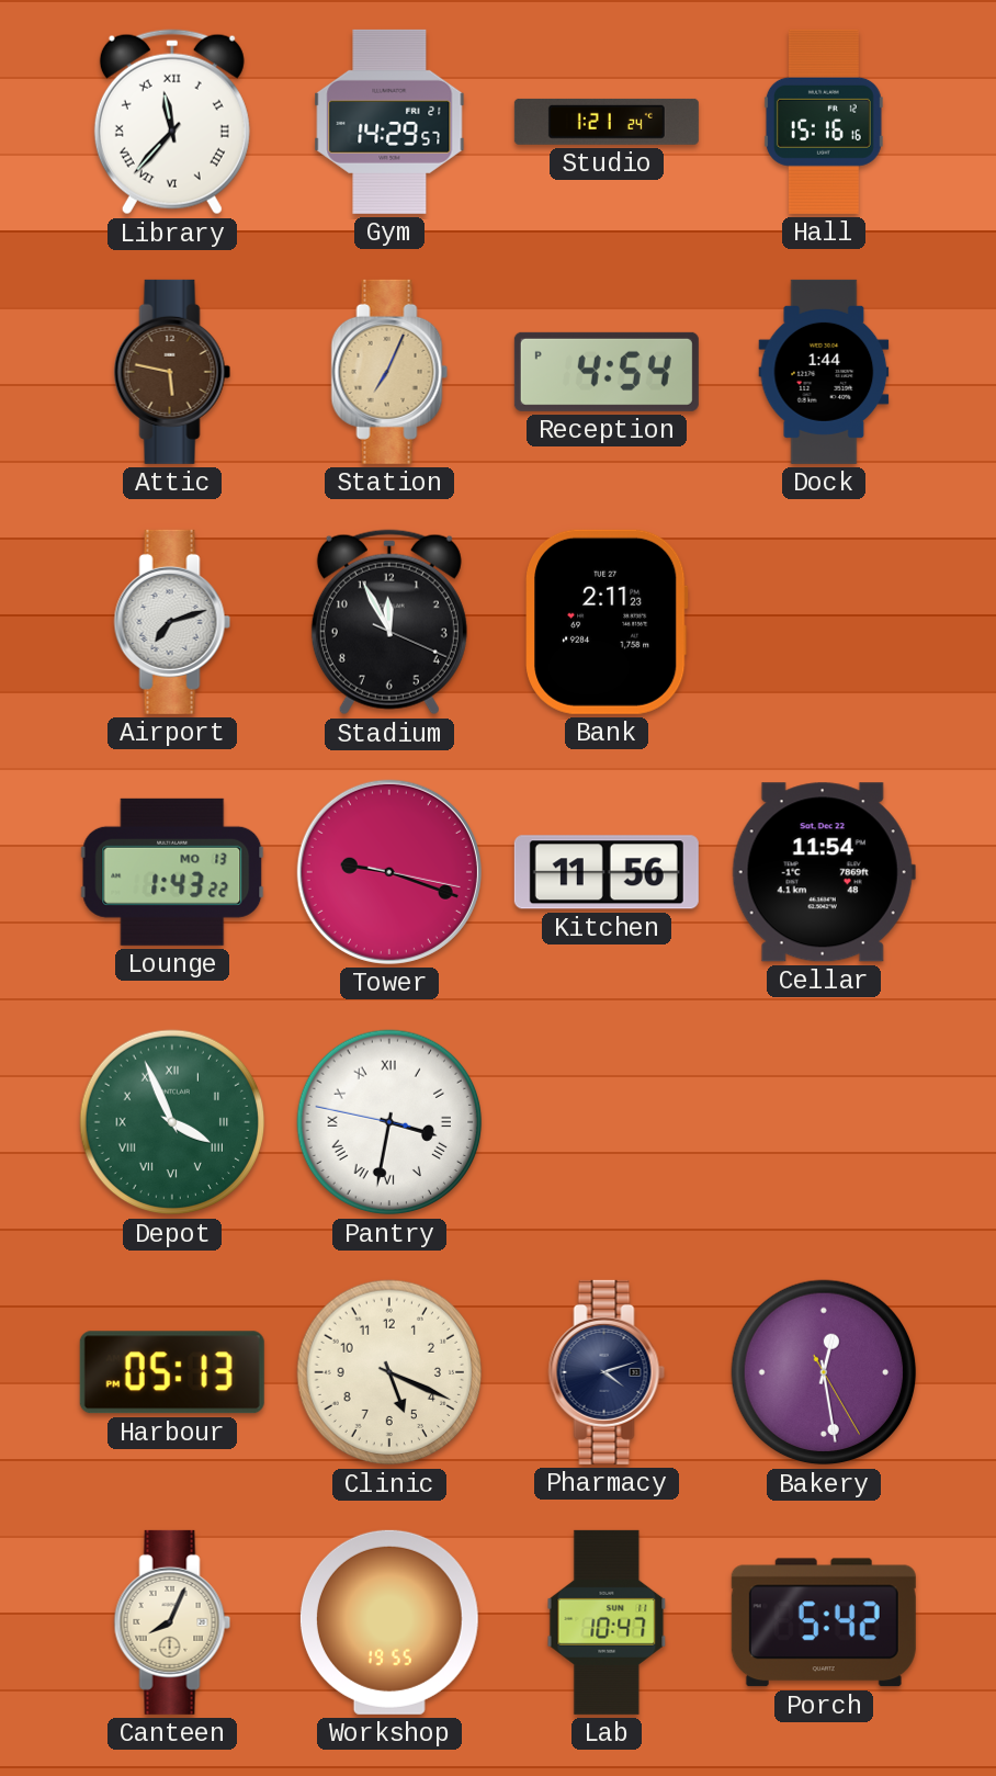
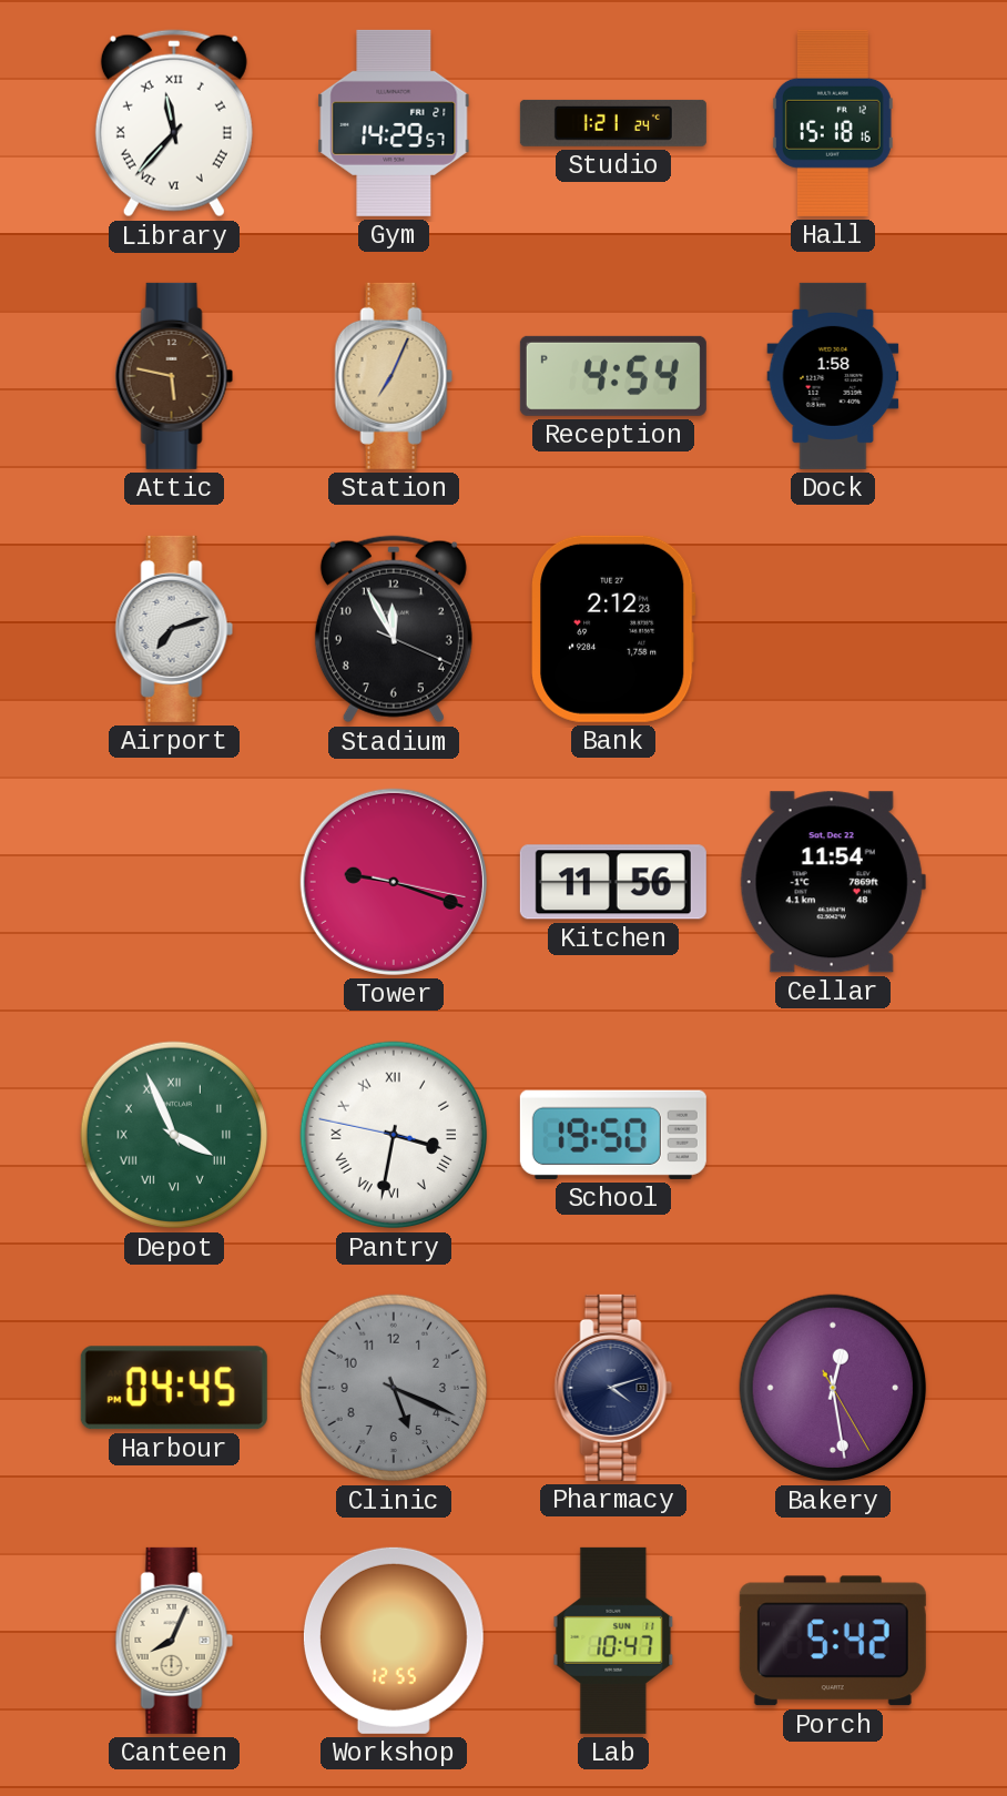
Hall: 15:16 -> 15:18 (833, 123)
Dock: 1:44 -> 1:58 (833, 376)
Bank: 2:11 -> 2:12 (613, 629)
Lounge: 1:43 -> none (172, 872)
School: none -> 19:50 (613, 1135)
Harbour: 05:13 -> 04:45 (174, 1388)
Clinic dial: cream -> grey (394, 1388)
Workshop: 19:55 -> 12:55 (394, 1641)
